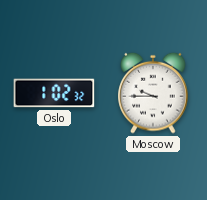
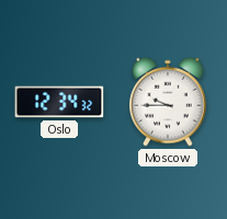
Oslo: 1:02 -> 12:34 (59, 102)
